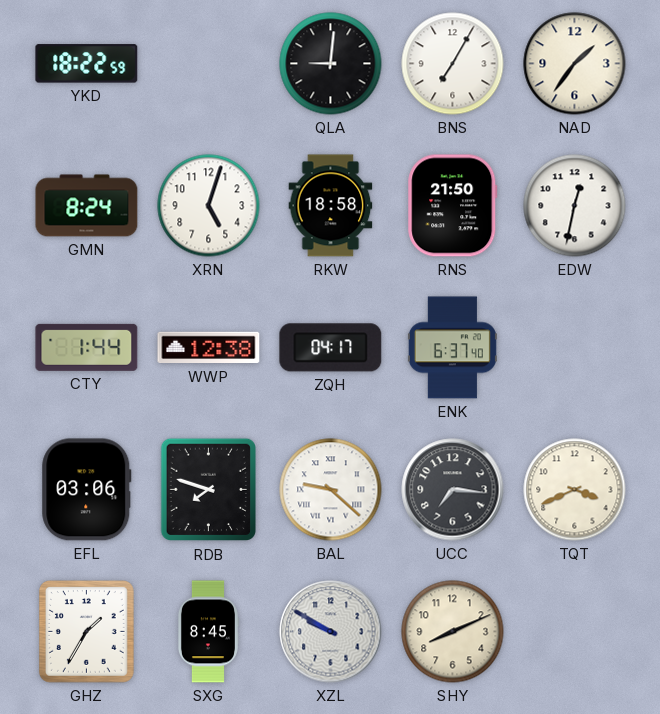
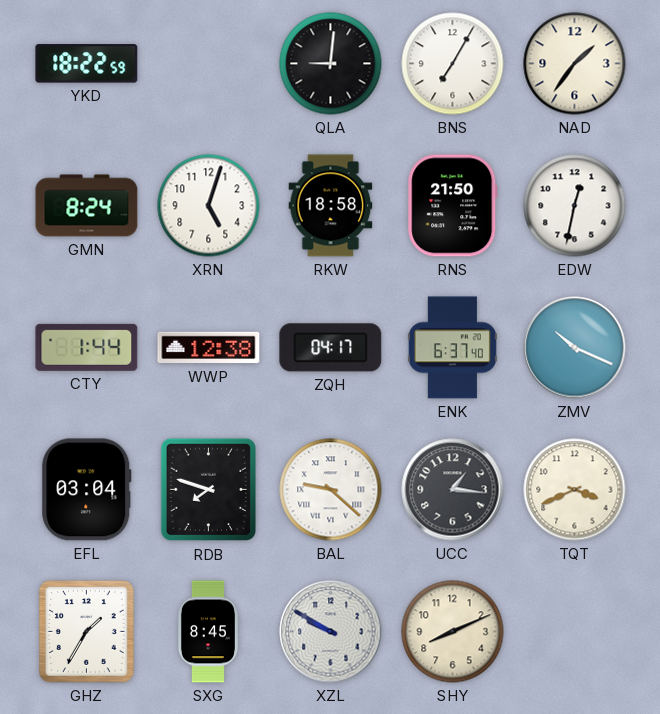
ZMV: none -> 10:19 (575, 348)
EFL: 03:06 -> 03:04 (87, 490)
UCC: 7:16 -> 1:16 (453, 490)
